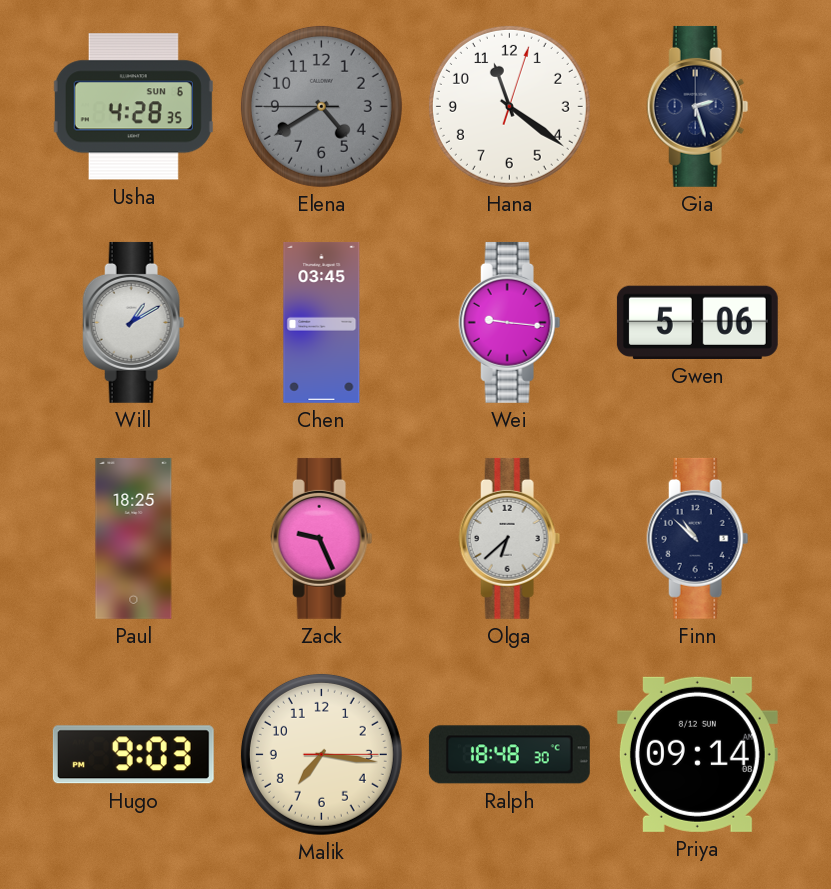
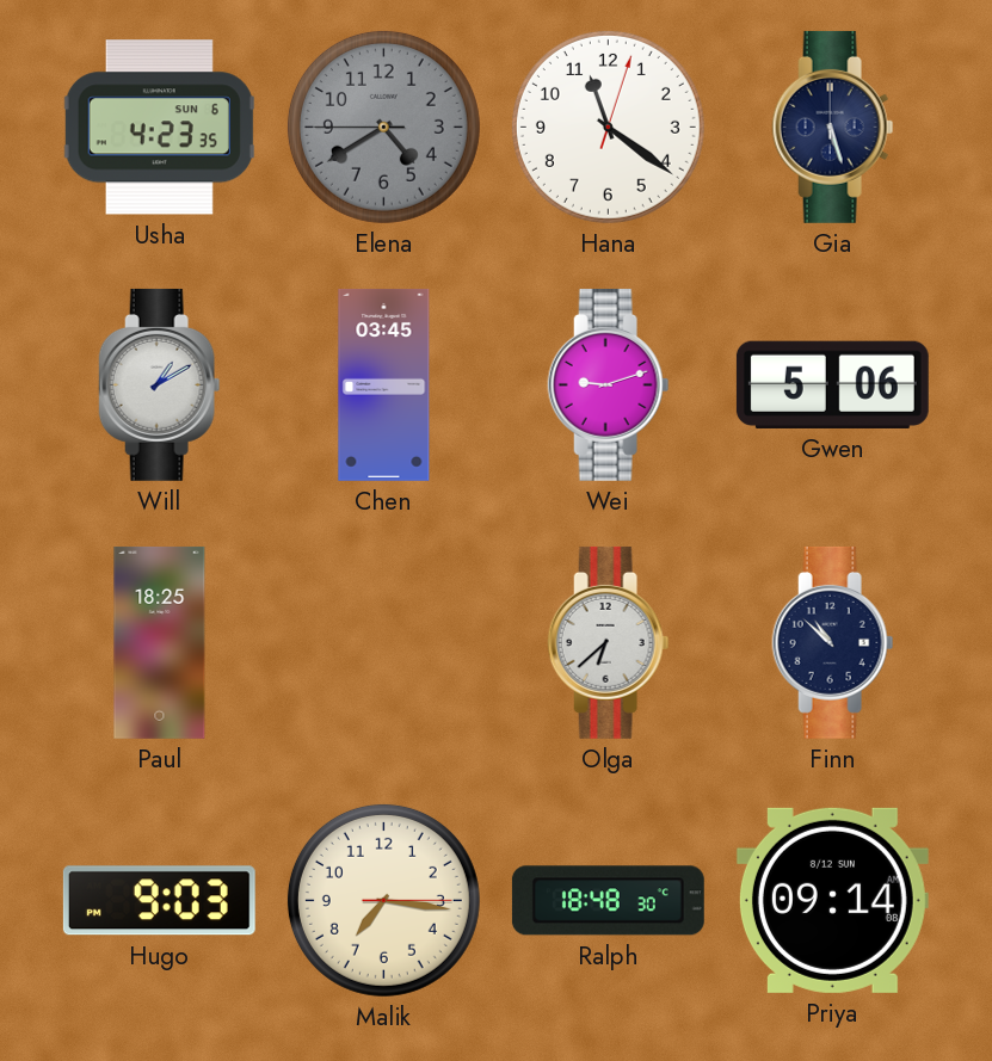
Usha: 4:28 -> 4:23 (159, 128)
Gia: 2:27 -> 5:27 (833, 127)
Wei: 9:16 -> 9:12 (609, 384)
Zack: 9:26 -> none (322, 538)
